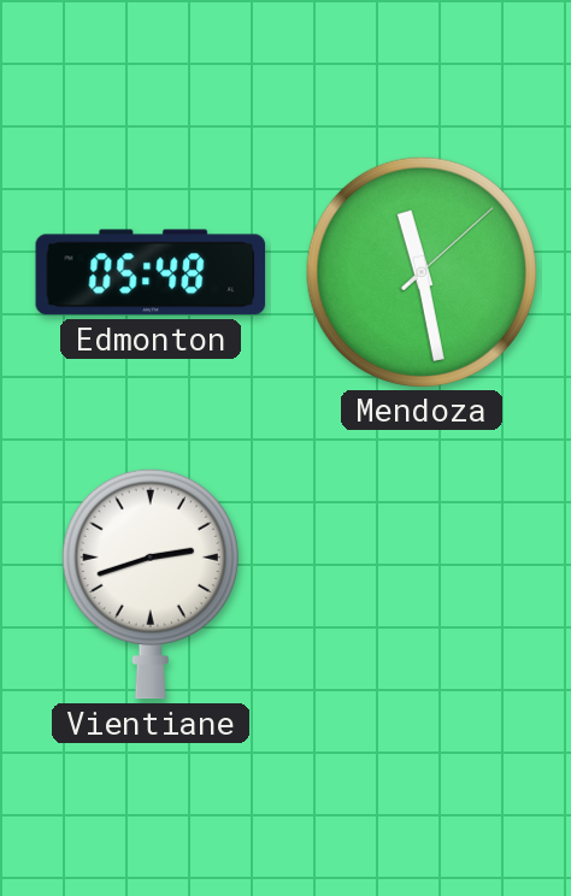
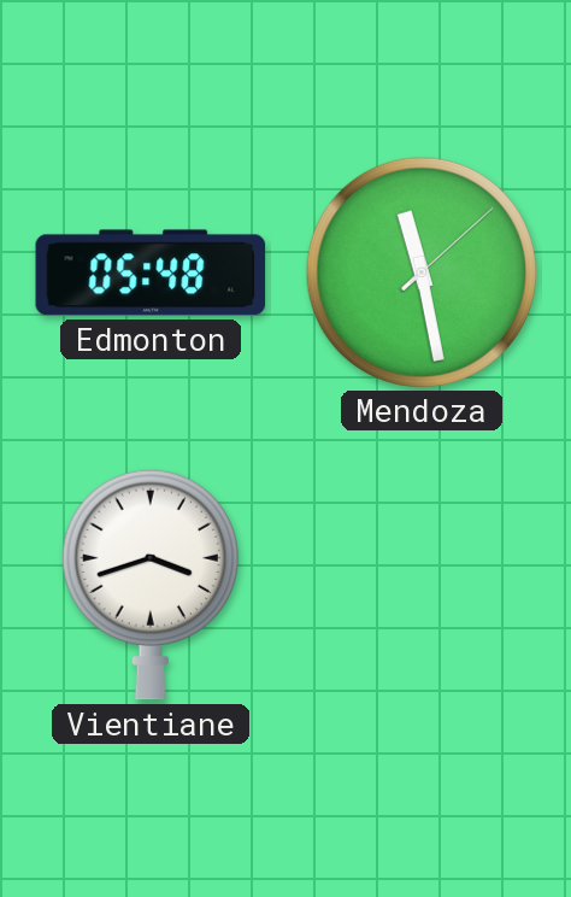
Vientiane: 2:42 -> 3:42 (151, 585)
